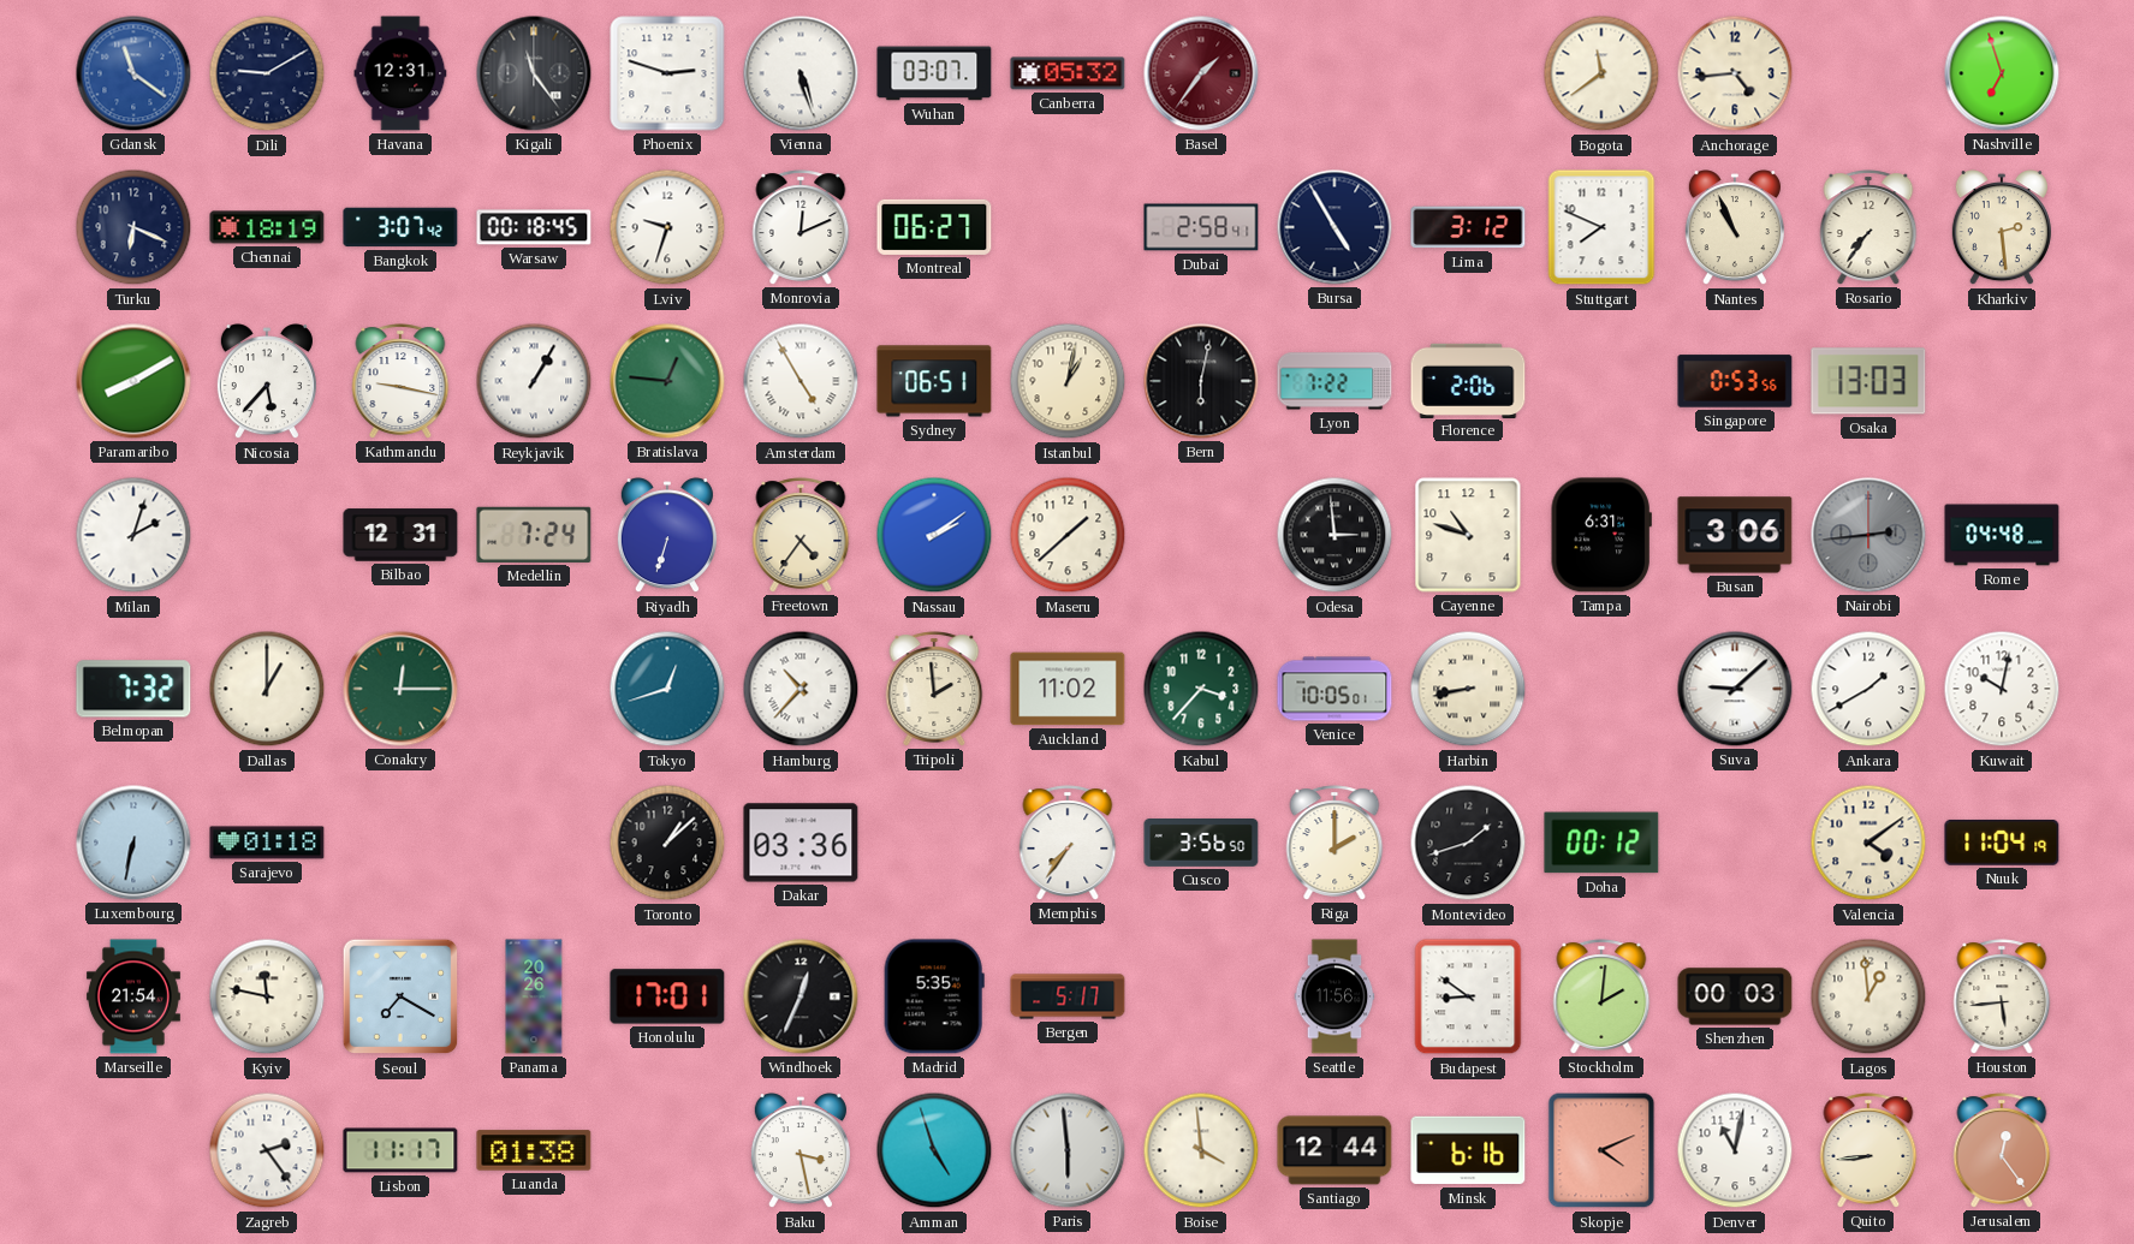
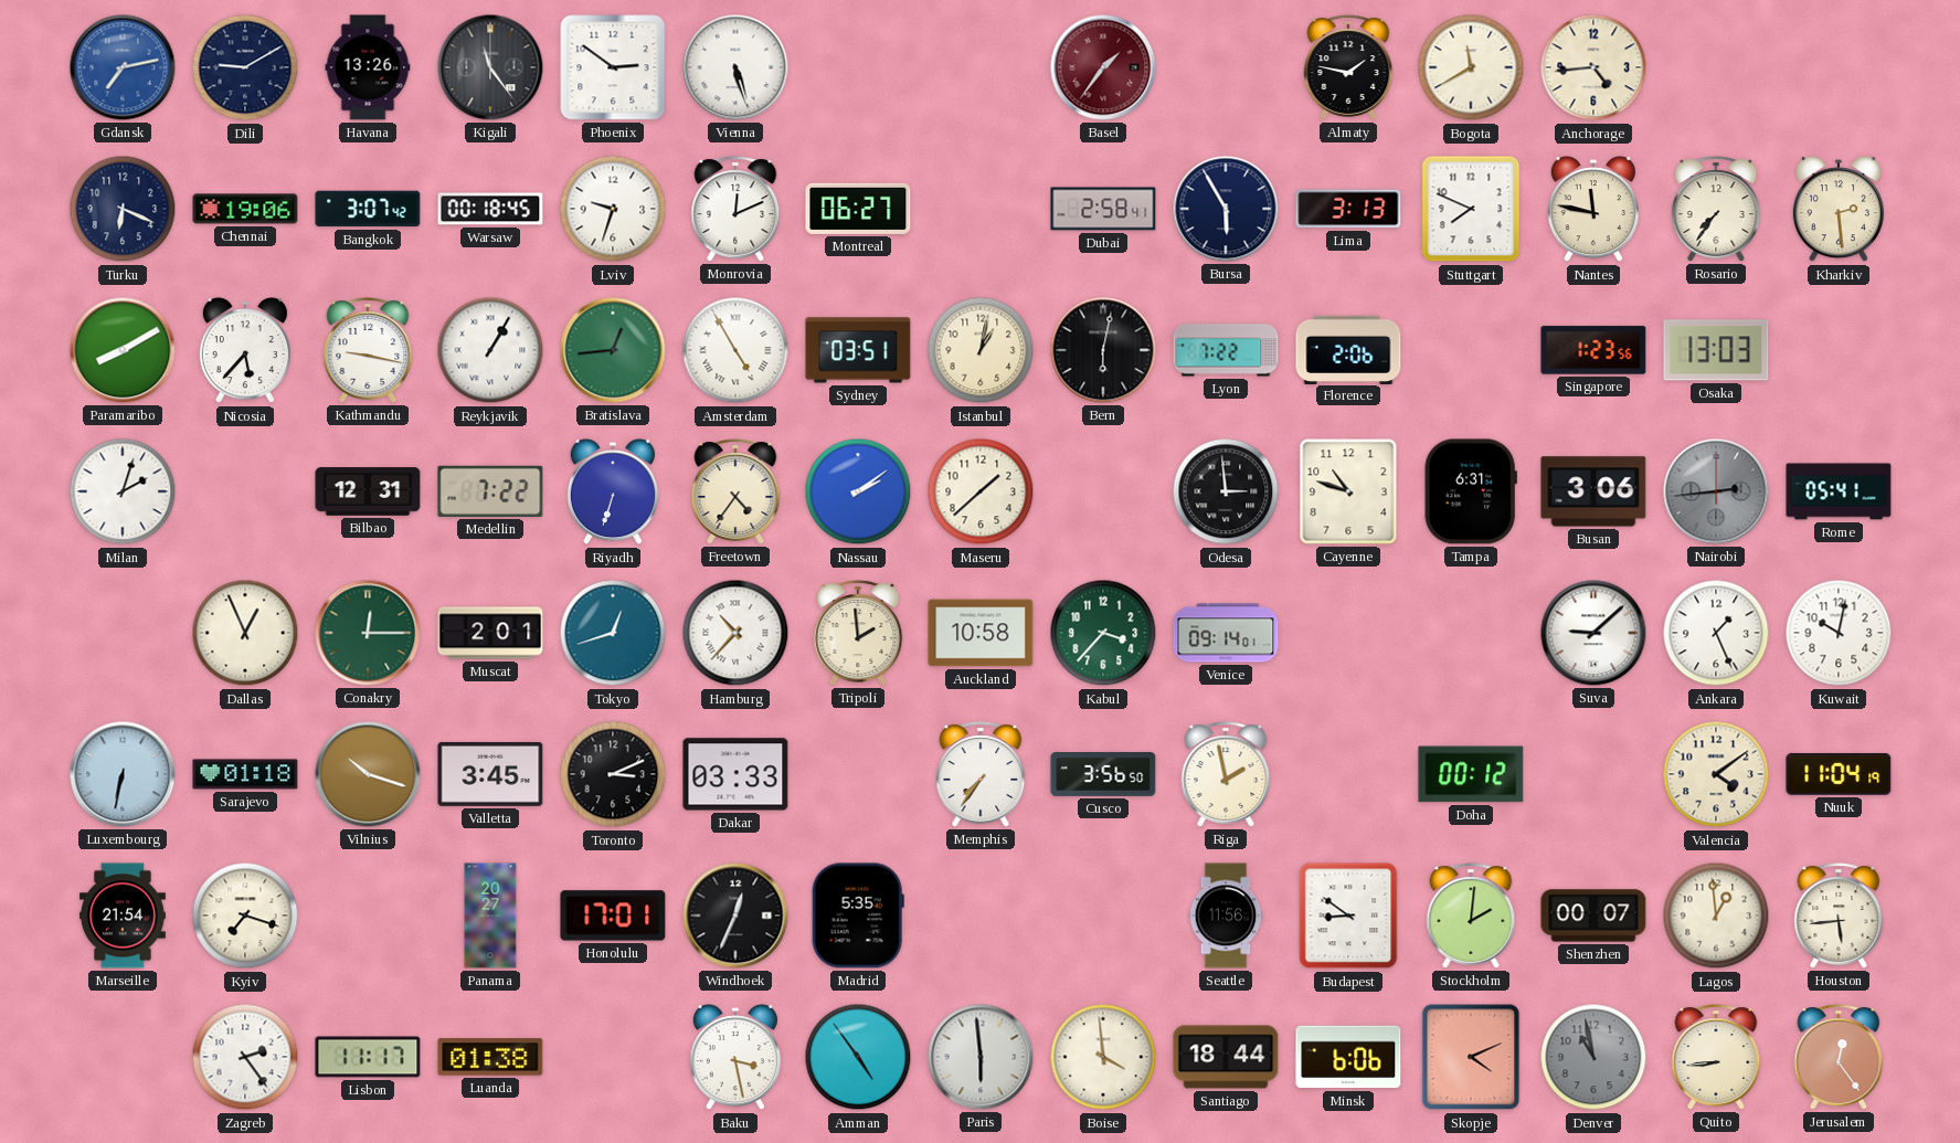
Gdansk: 11:21 -> 7:13 (123, 67)
Havana: 12:31 -> 13:26 (368, 67)
Phoenix: 2:48 -> 2:51 (613, 67)
Wuhan: 03:07 -> none (934, 73)
Canberra: 05:32 -> none (1068, 73)
Almaty: none -> 1:47 (1348, 67)
Bogota: 11:39 -> 11:40 (1471, 67)
Nashville: 6:57 -> none (2002, 73)
Chennai: 18:19 -> 19:06 (245, 209)
Bursa: 4:55 -> 5:55 (1226, 209)
Lima: 3:12 -> 3:13 (1348, 209)
Nantes: 10:56 -> 11:47 (1593, 210)
Bratislava: 12:46 -> 12:44 (613, 350)
Sydney: 06:51 -> 03:51 (858, 350)
Singapore: 0:53 -> 1:23 (1593, 350)
Medellin: 7:24 -> 7:22 (490, 491)
Rome: 04:48 -> 05:41 (1839, 491)
Belmopan: 7:32 -> none (133, 689)
Dallas: 1:00 -> 12:56 (245, 633)
Muscat: none -> 2:01 (490, 633)
Auckland: 11:02 -> 10:58 (981, 633)
Venice: 10:05 -> 09:14 (1226, 633)
Harbin: 8:43 -> none (1468, 689)
Ankara: 1:40 -> 1:26 (1716, 633)
Vilnius: none -> 10:18 (368, 774)
Valletta: none -> 3:45 (490, 774)
Toronto: 1:08 -> 3:11 (613, 774)
Dakar: 03:36 -> 03:33 (735, 774)
Riga: 2:00 -> 1:58 (1226, 774)
Montevideo: 1:42 -> none (1468, 843)
Kyiv: 11:47 -> 7:18 (245, 916)
Seoul: 7:20 -> none (400, 996)
Panama: 20:26 -> 20:27 (490, 916)
Bergen: 5:17 -> none (1068, 996)
Shenzhen: 00:03 -> 00:07 (1593, 916)
Amman: 4:57 -> 4:54 (858, 1057)
Santiago: 12:44 -> 18:44 (1226, 1057)
Minsk: 6:16 -> 6:06 (1348, 1057)
Denver: 11:02 -> 10:58 (1593, 1057)
Denver dial: white -> grey (1593, 1057)
